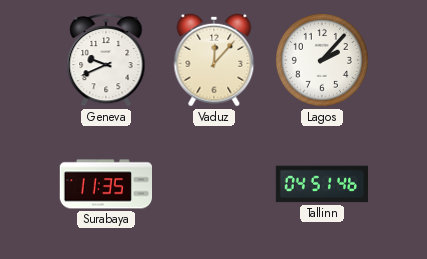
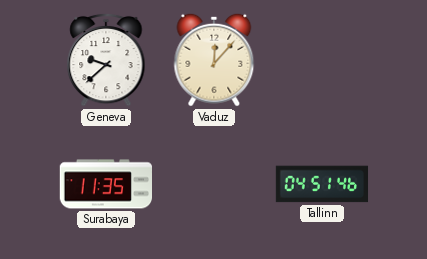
Geneva: 9:41 -> 9:38 (106, 60)
Lagos: 2:07 -> none (322, 60)
